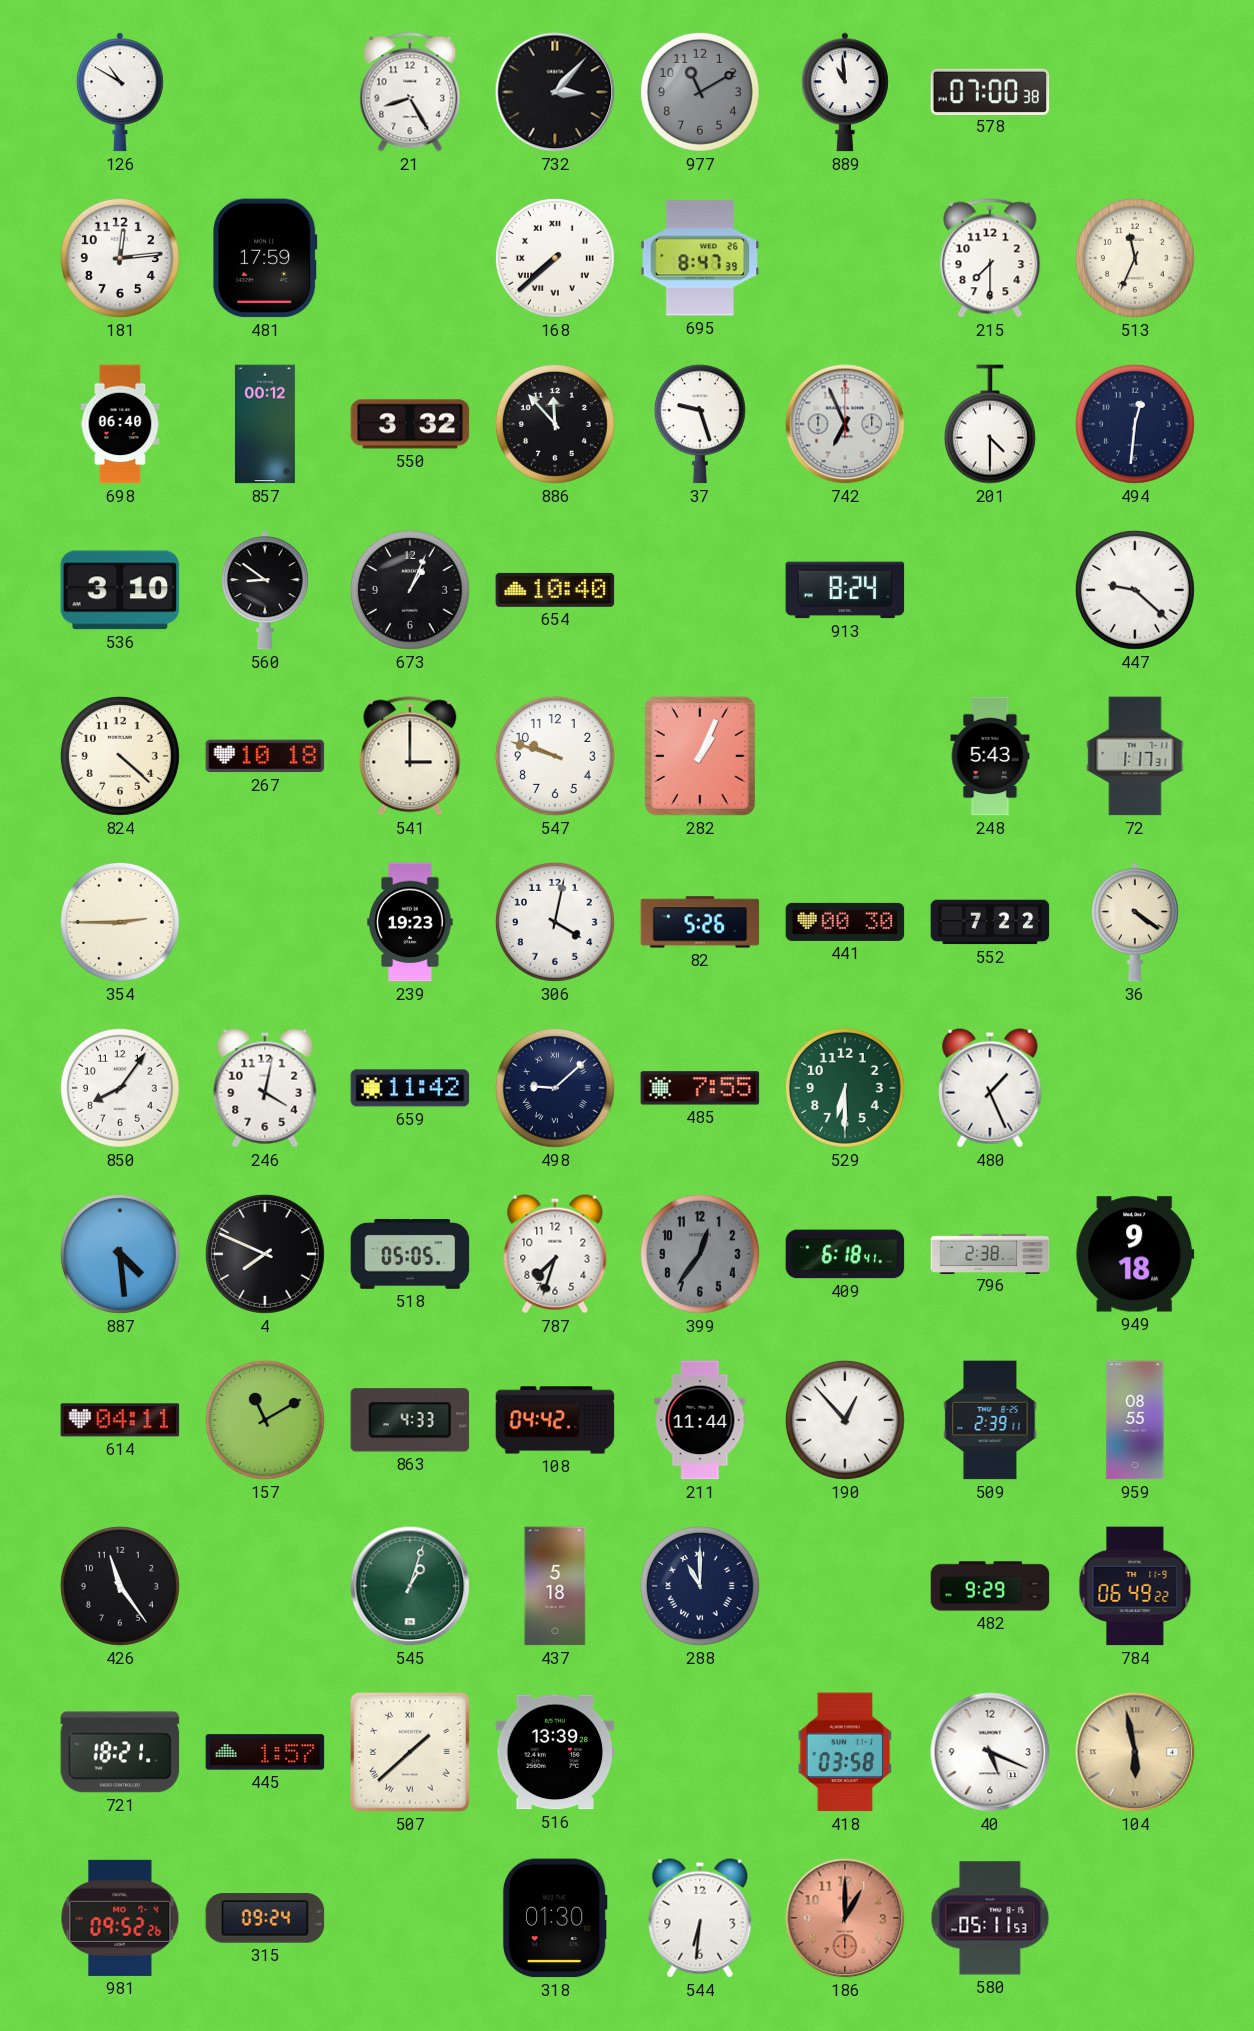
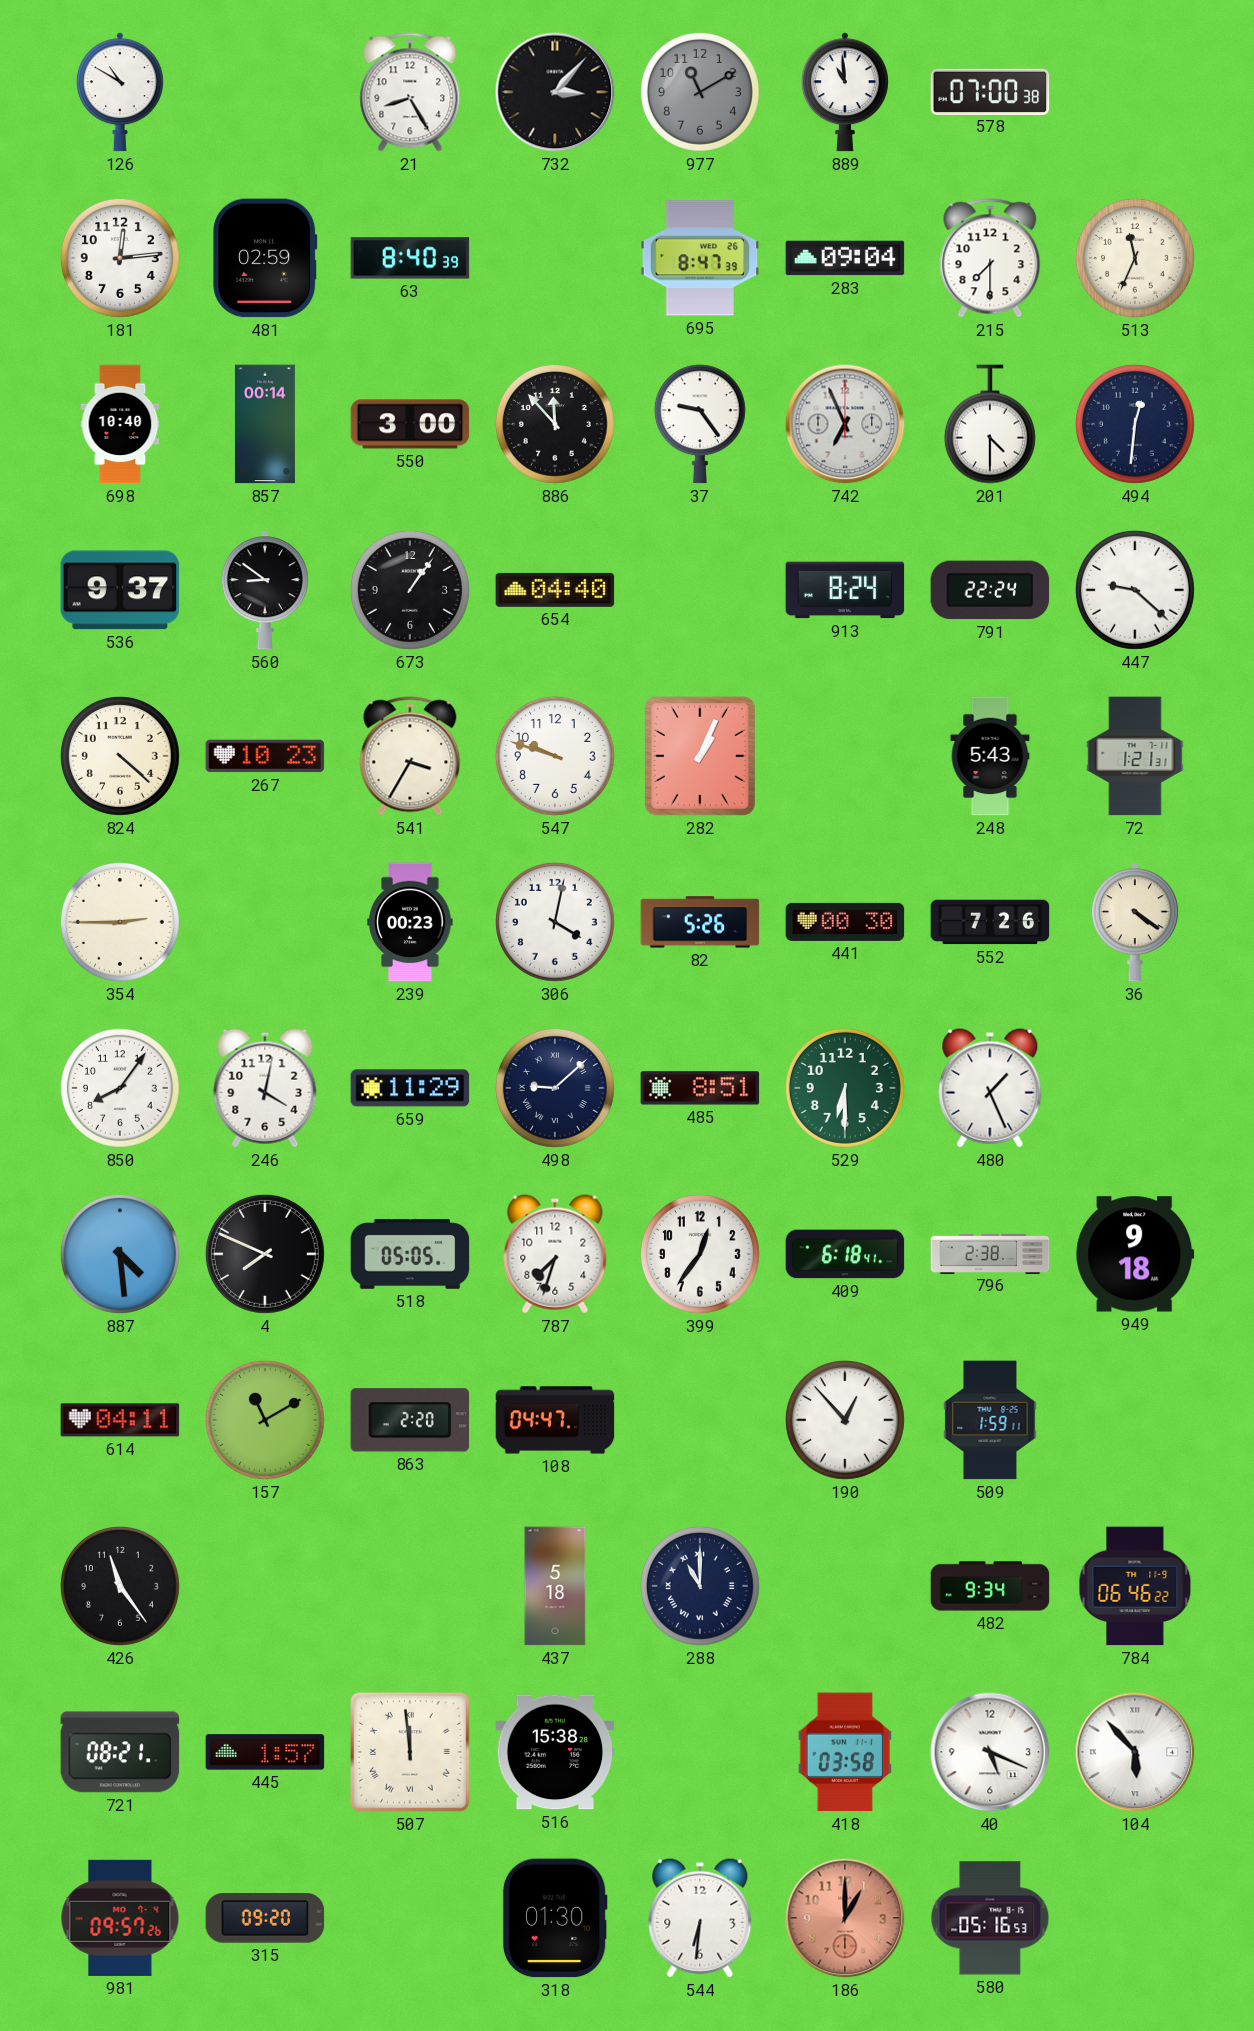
481: 17:59 -> 02:59 (265, 258)
63: none -> 8:40 (410, 258)
168: 7:38 -> none (555, 258)
283: none -> 09:04 (845, 258)
698: 06:40 -> 10:40 (120, 424)
857: 00:12 -> 00:14 (265, 424)
550: 3:32 -> 3:00 (410, 424)
37: 9:27 -> 9:24 (700, 424)
536: 3:10 -> 9:37 (120, 590)
673: 1:04 -> 1:06 (410, 590)
654: 10:40 -> 04:40 (555, 590)
791: none -> 22:24 (990, 590)
267: 10:18 -> 10:23 (265, 756)
541: 3:00 -> 3:35 (410, 756)
72: 1:17 -> 1:21 (1135, 756)
239: 19:23 -> 00:23 (410, 922)
552: 7:22 -> 7:26 (990, 922)
659: 11:42 -> 11:29 (410, 1088)
485: 7:55 -> 8:51 (700, 1088)
399 dial: grey -> white (700, 1254)
863: 4:33 -> 2:20 (410, 1420)
108: 04:42 -> 04:47 (555, 1420)
211: 11:44 -> none (700, 1420)
509: 2:39 -> 1:59 (990, 1420)
959: 08:55 -> none (1135, 1420)
545: 1:03 -> none (410, 1586)
482: 9:29 -> 9:34 (990, 1586)
784: 06:49 -> 06:46 (1135, 1586)
721: 18:21 -> 08:21 (120, 1752)
507: 1:38 -> 11:59 (411, 1753)
516: 13:39 -> 15:38 (555, 1752)
104: 5:58 -> 5:53 (1135, 1752)
104 dial: champagne -> white (1135, 1752)
981: 09:52 -> 09:57 (120, 1918)
315: 09:24 -> 09:20 (265, 1918)
580: 05:11 -> 05:16 (990, 1918)
